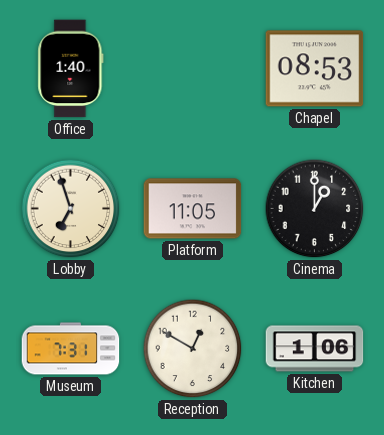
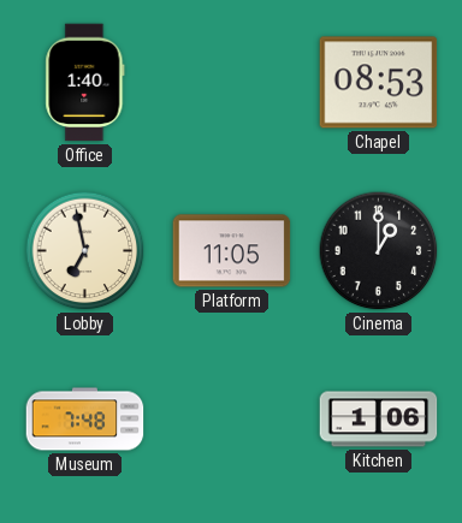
Lobby: 6:57 -> 6:58 (85, 251)
Museum: 7:31 -> 7:48 (85, 420)
Reception: 12:50 -> none (193, 349)
